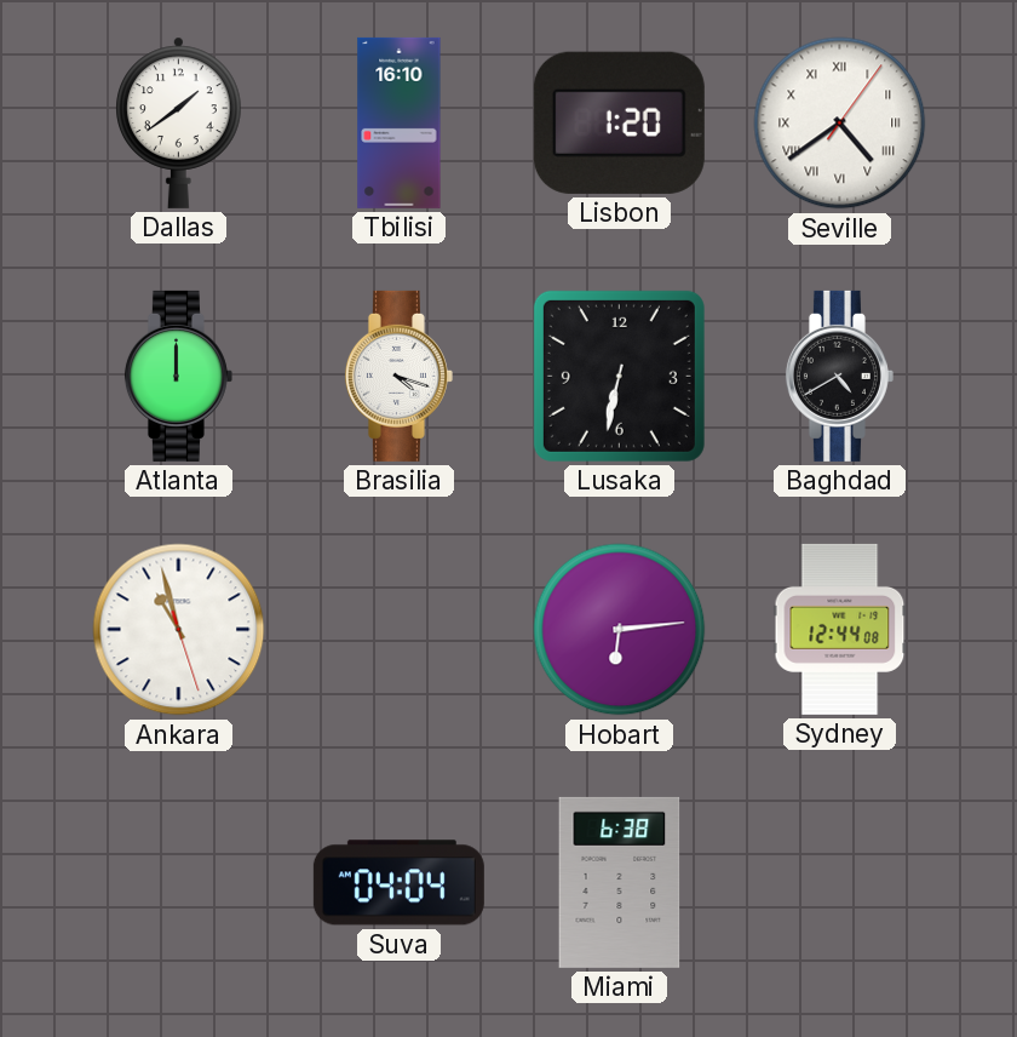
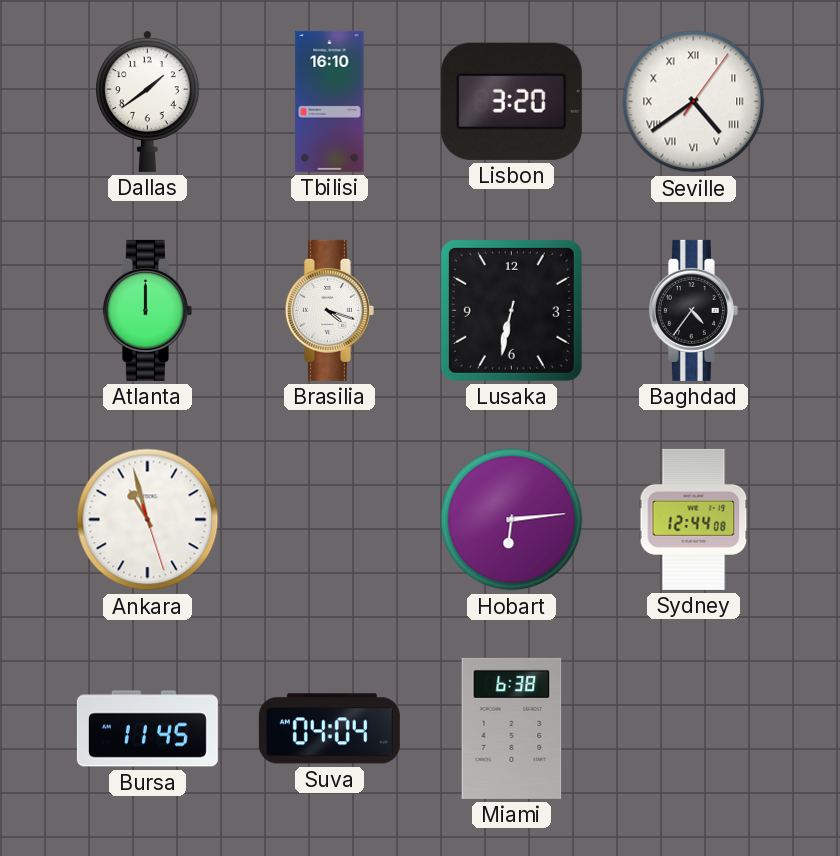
Lisbon: 1:20 -> 3:20 (511, 101)
Baghdad: 4:40 -> 4:36 (693, 310)
Bursa: none -> 11:45 (147, 729)
